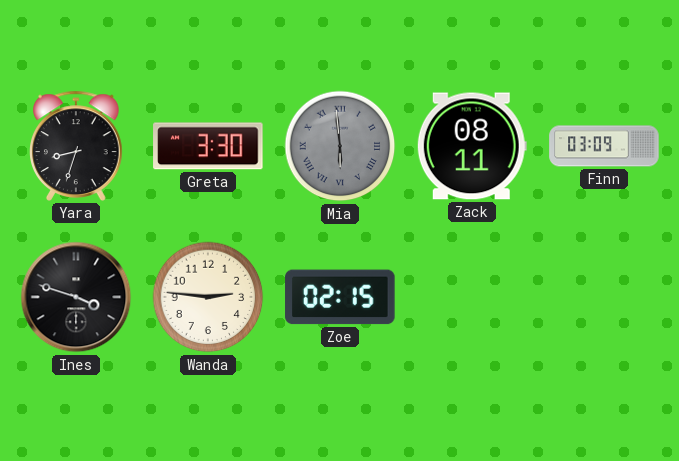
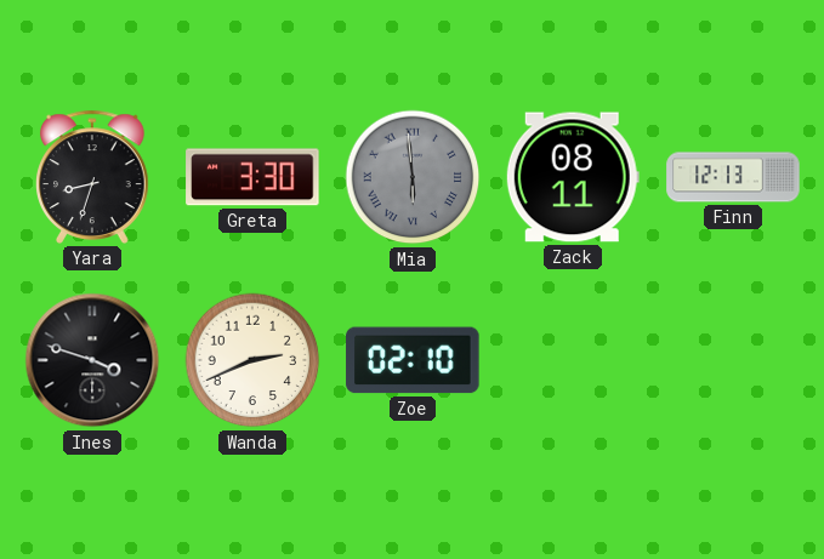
Finn: 03:09 -> 12:13 (733, 177)
Wanda: 2:46 -> 2:41 (252, 360)
Zoe: 02:15 -> 02:10 (413, 360)
